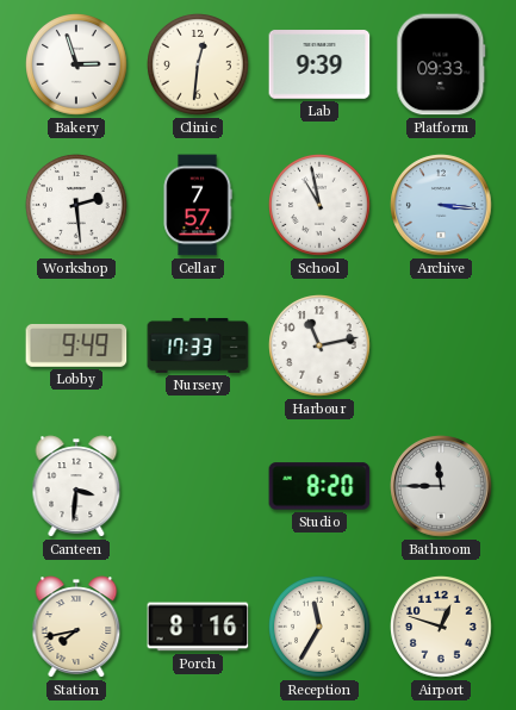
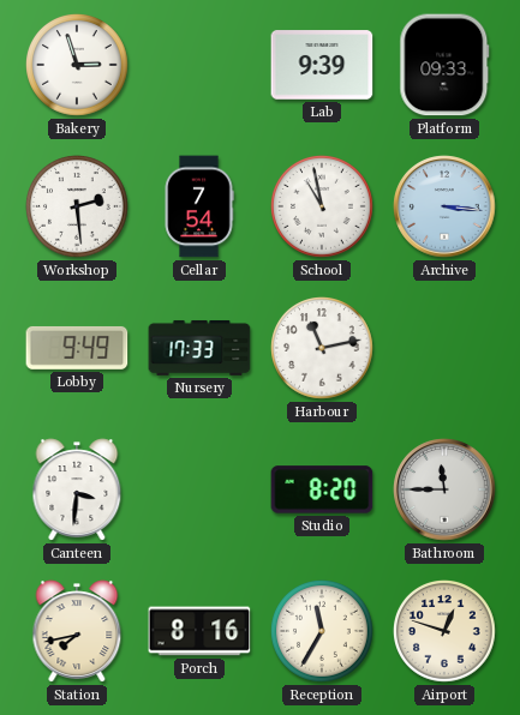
Clinic: 12:31 -> none (199, 66)
Cellar: 7:57 -> 7:54 (199, 206)
